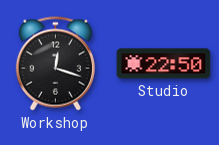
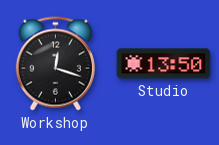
Studio: 22:50 -> 13:50 (164, 64)
